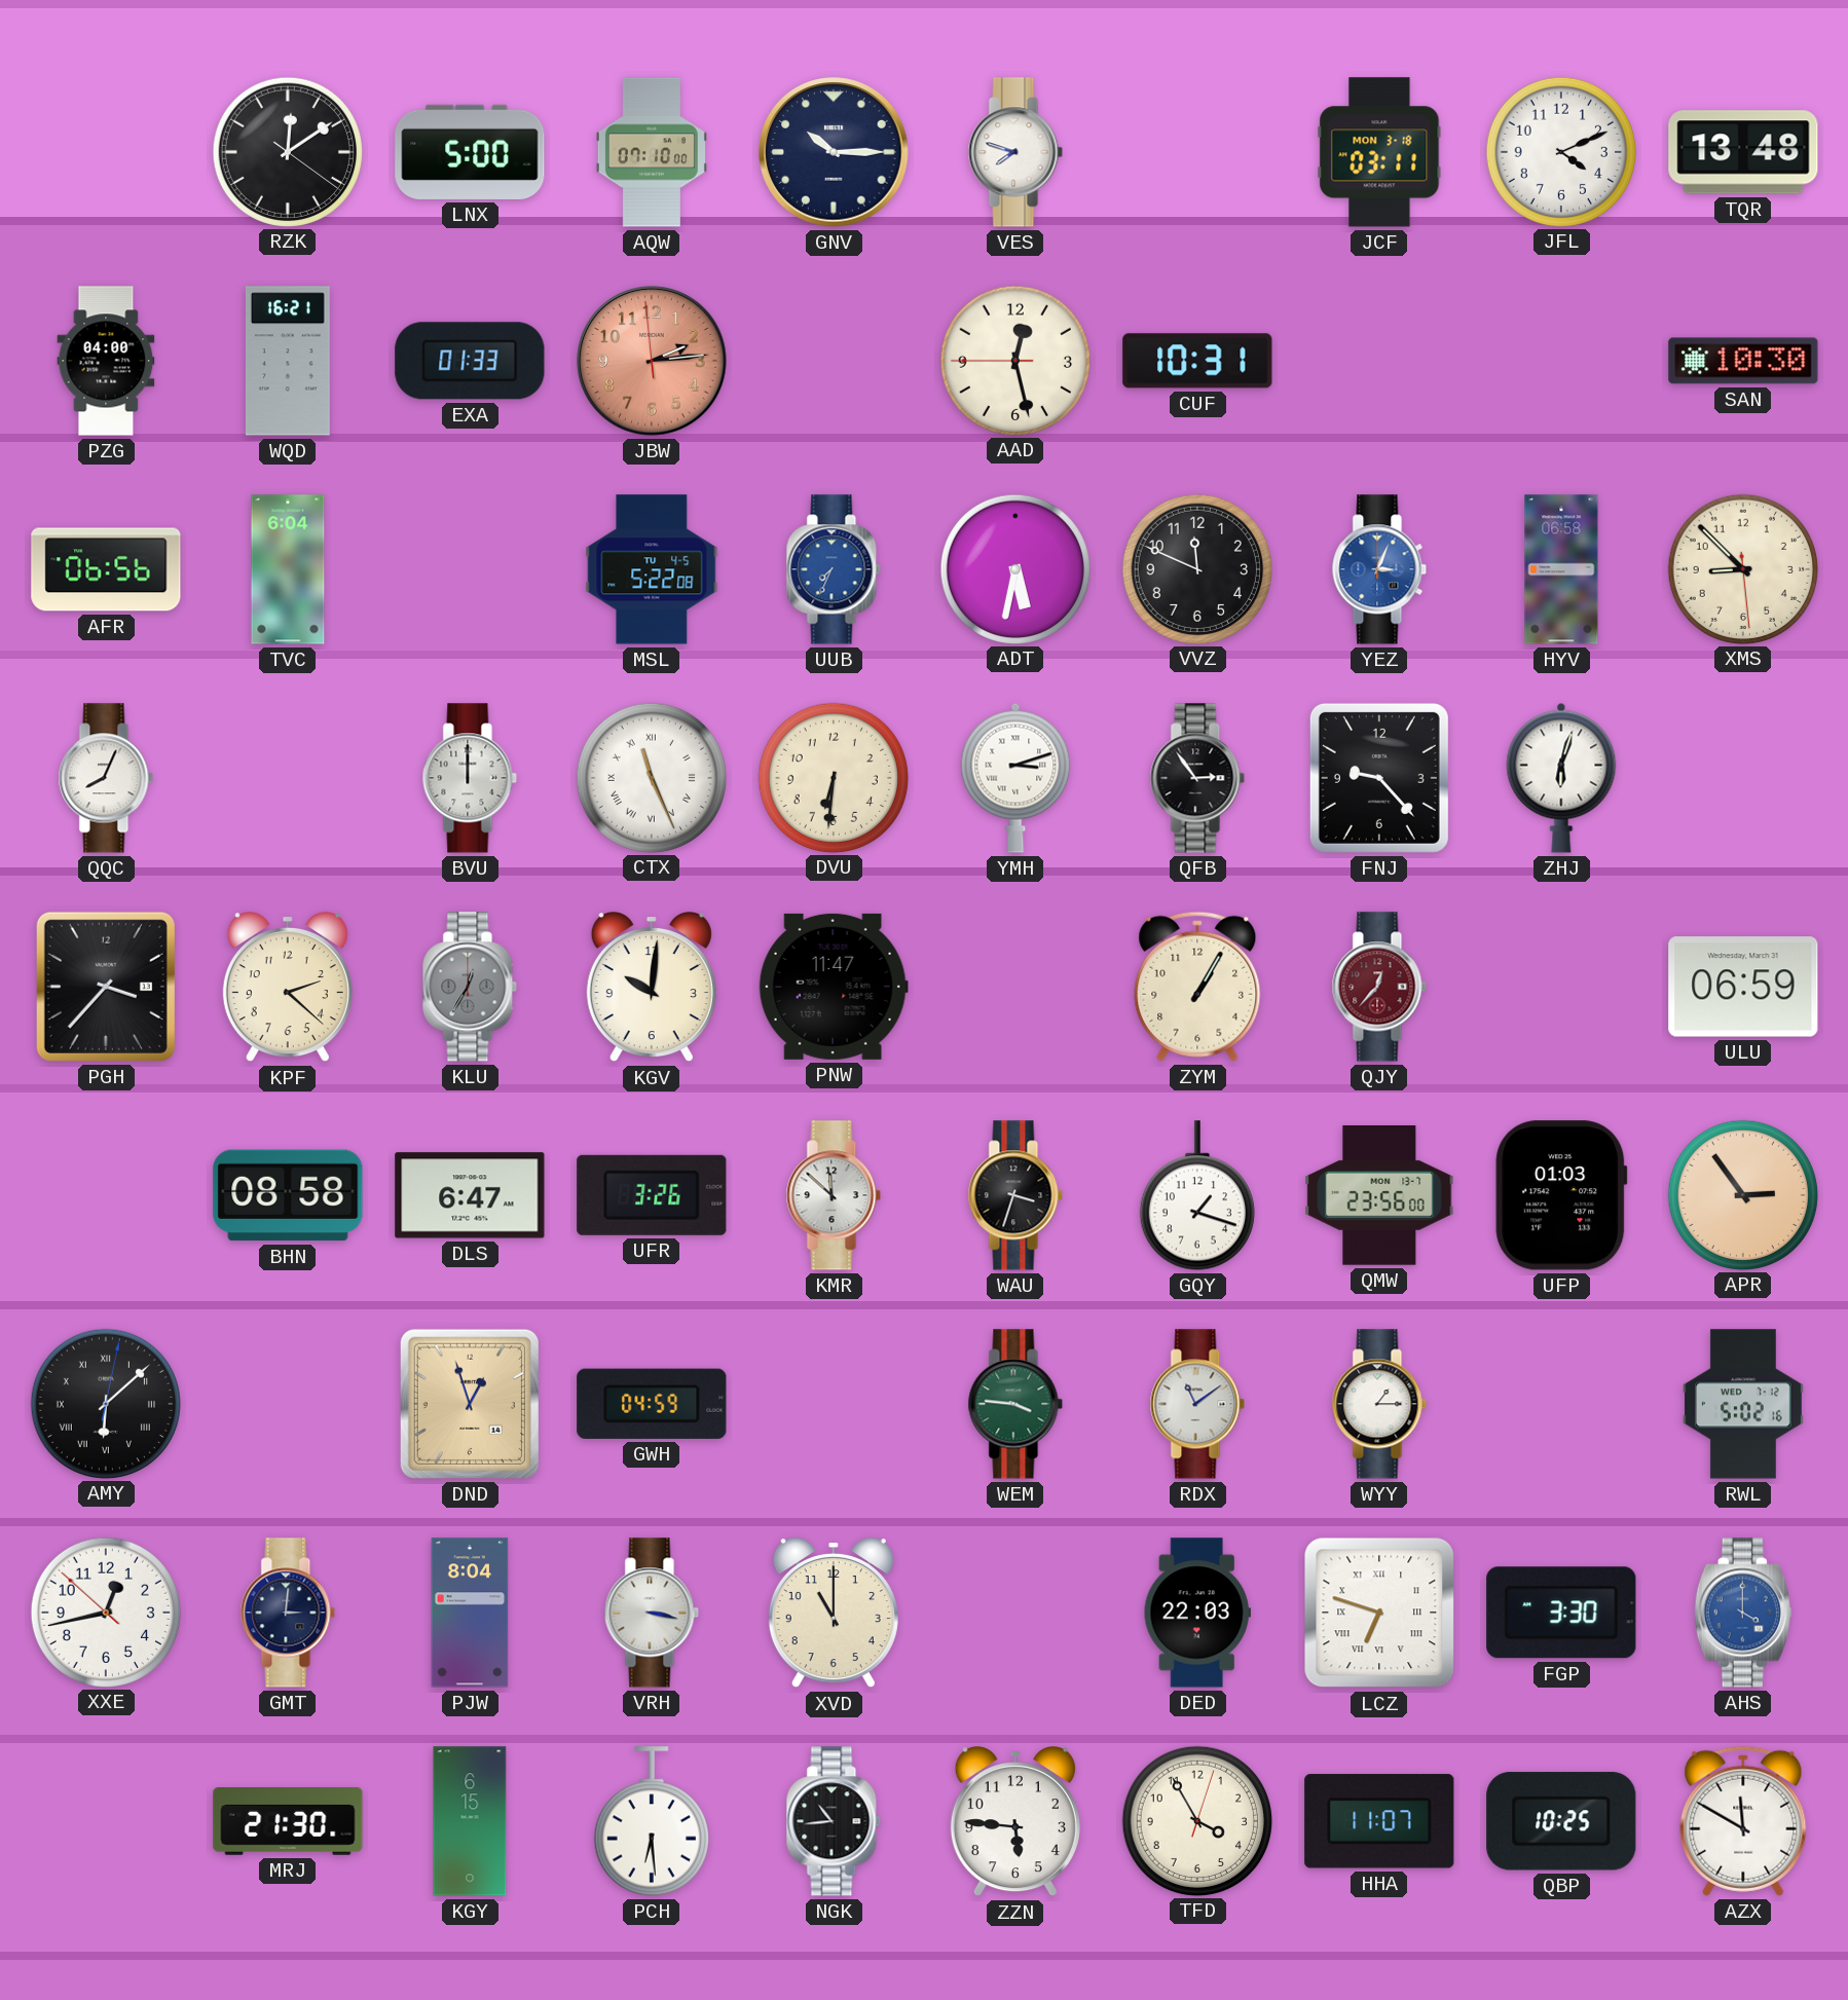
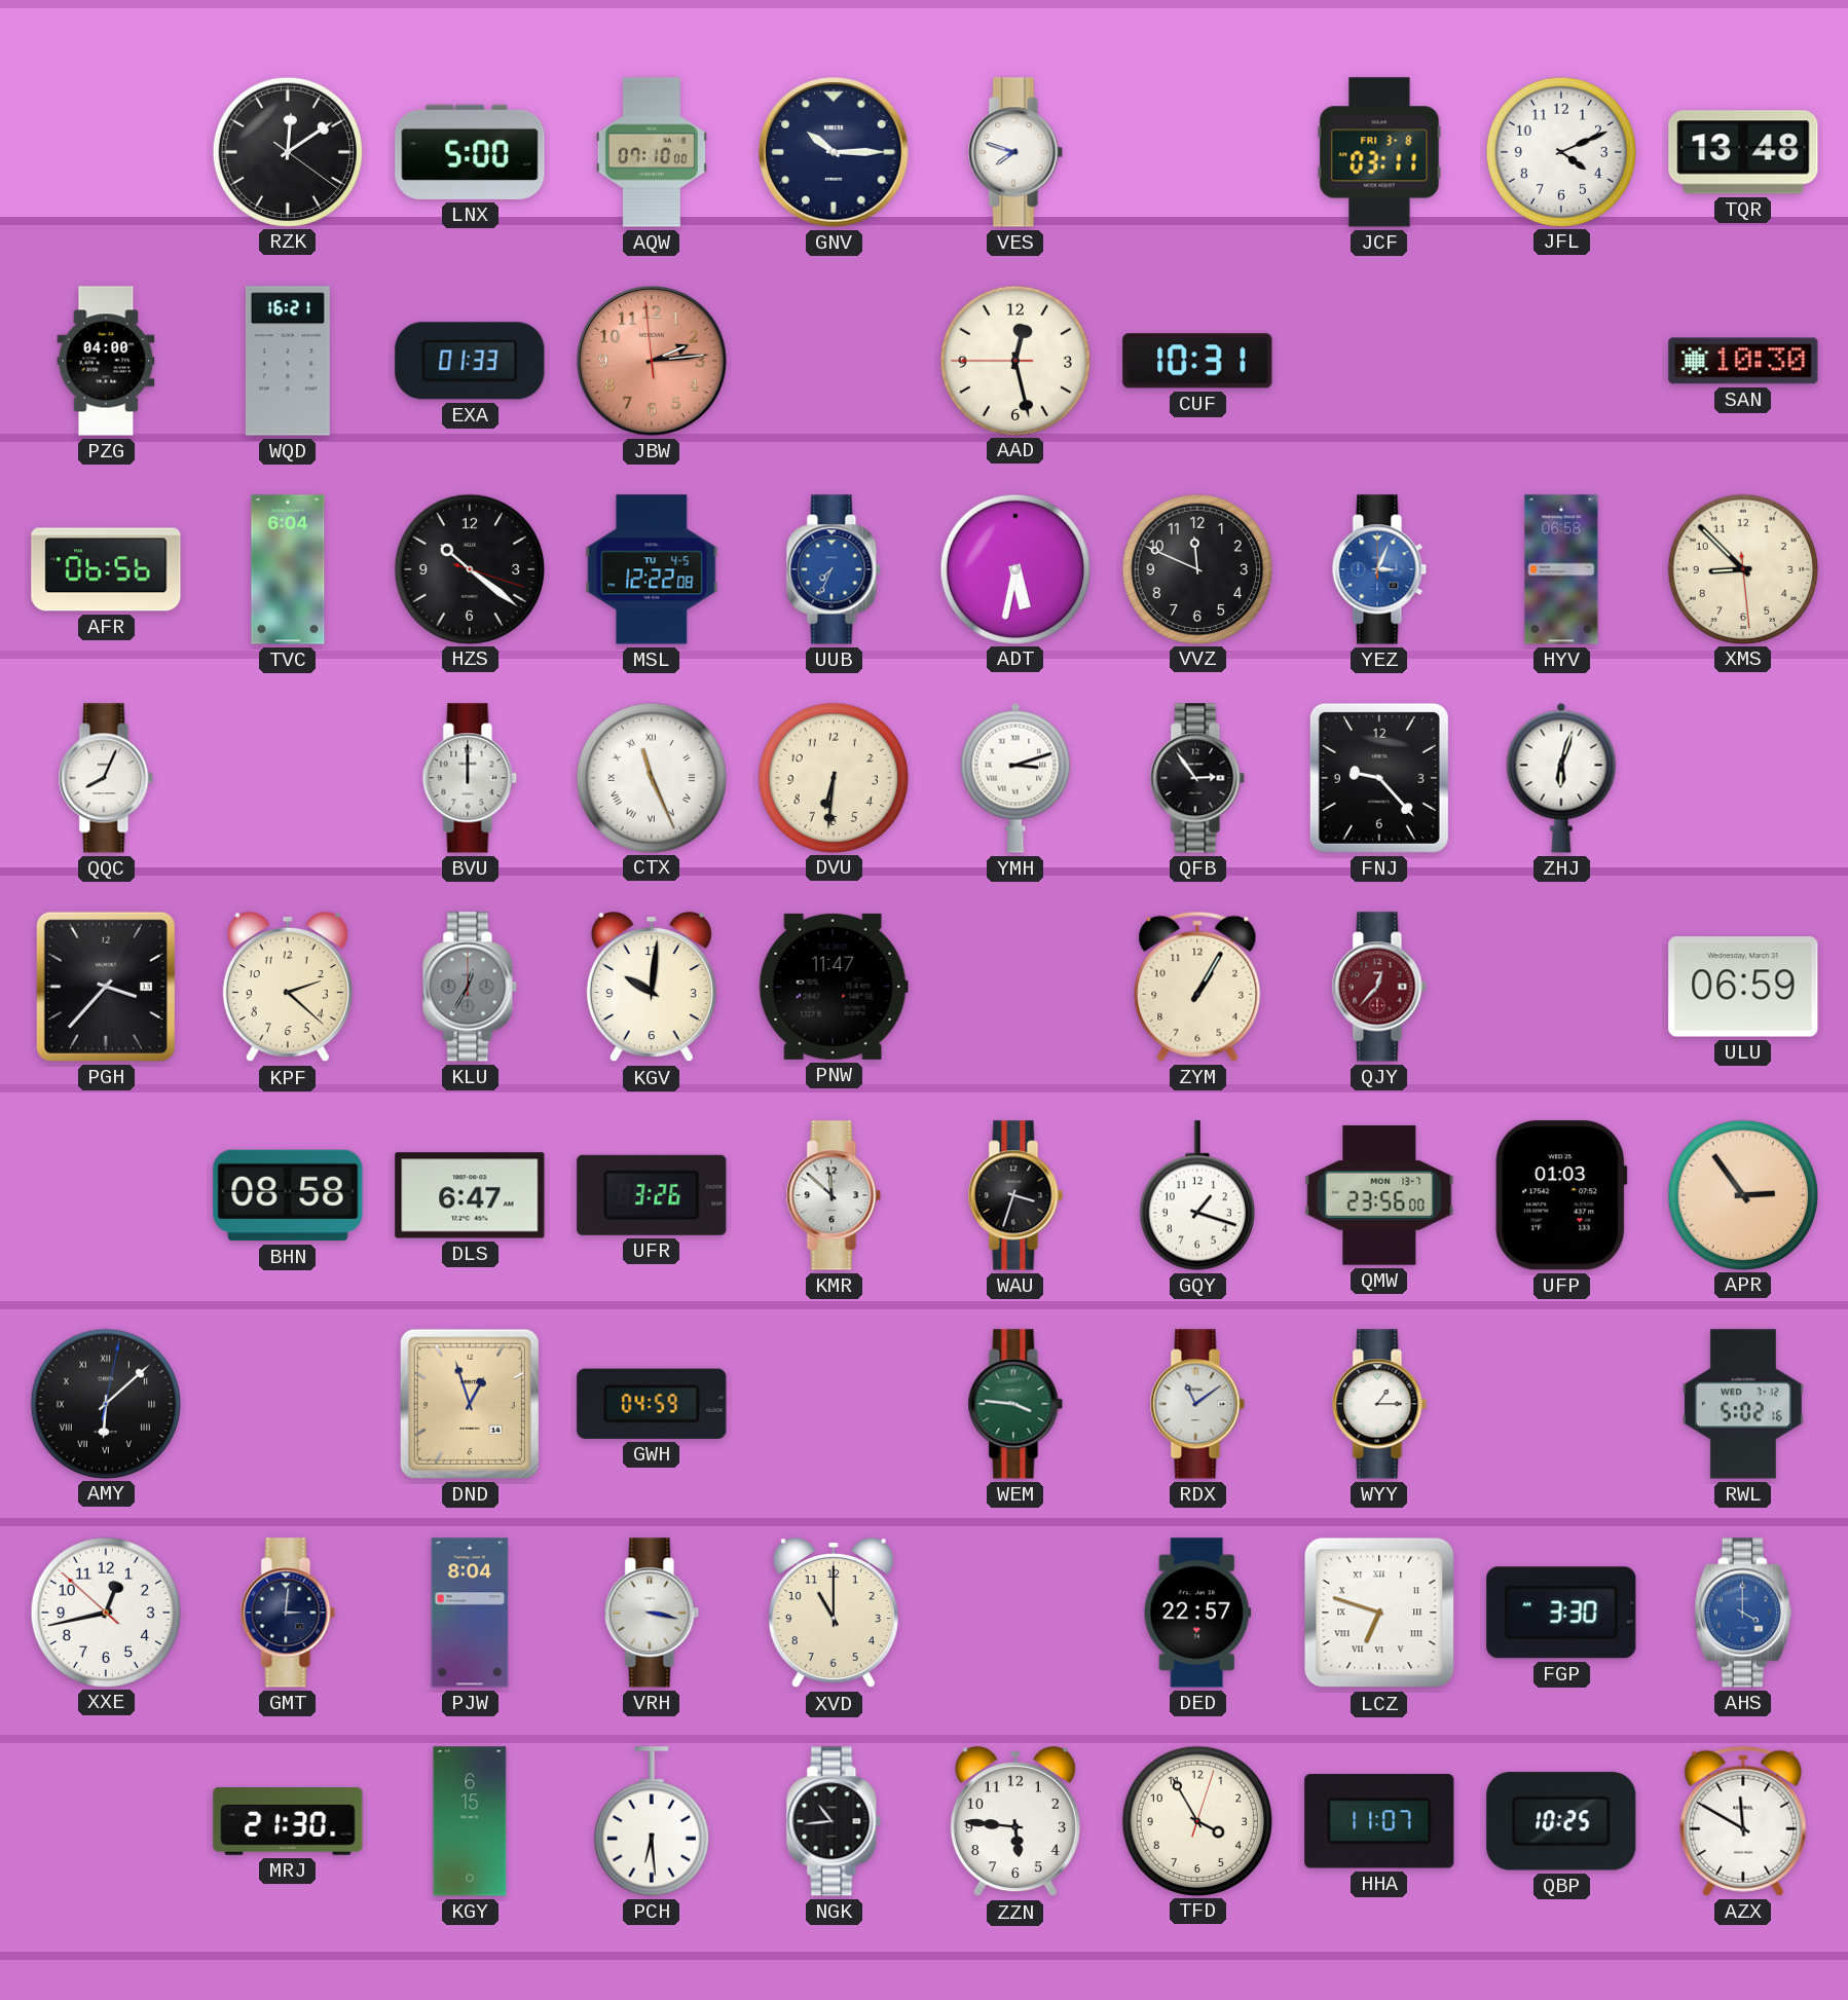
JCF date: MON 3-18 -> FRI 3-8 (1379, 152)
HZS: none -> 10:21 (469, 568)
MSL: 5:22 -> 12:22 (652, 569)
DED: 22:03 -> 22:57 (1197, 1613)
